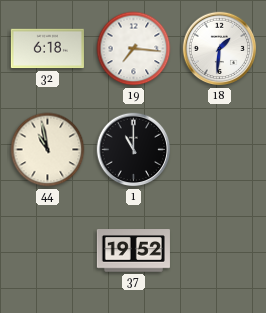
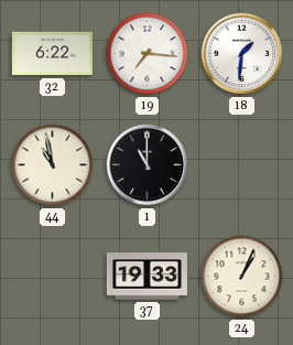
32: 6:18 -> 6:22 (52, 54)
37: 19:52 -> 19:33 (146, 277)
24: none -> 1:04 (242, 277)
